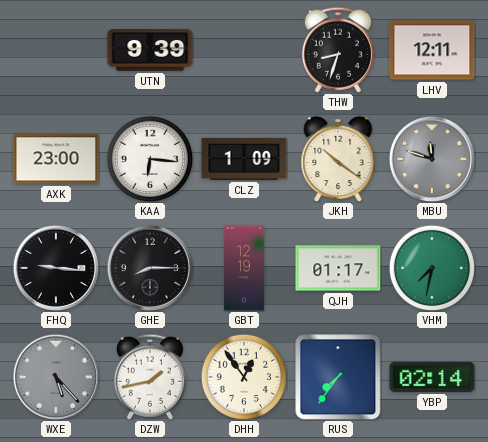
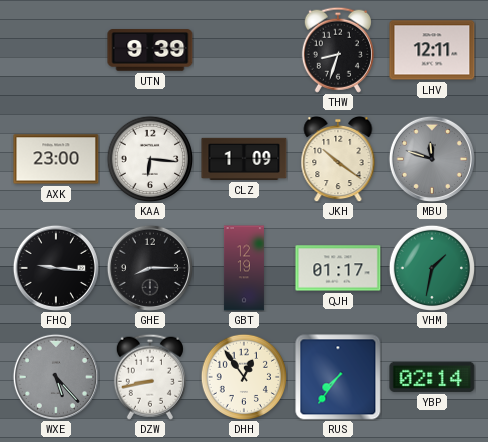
VHM: 7:32 -> 1:32 (431, 267)
DZW: 1:43 -> 8:43 (150, 377)
